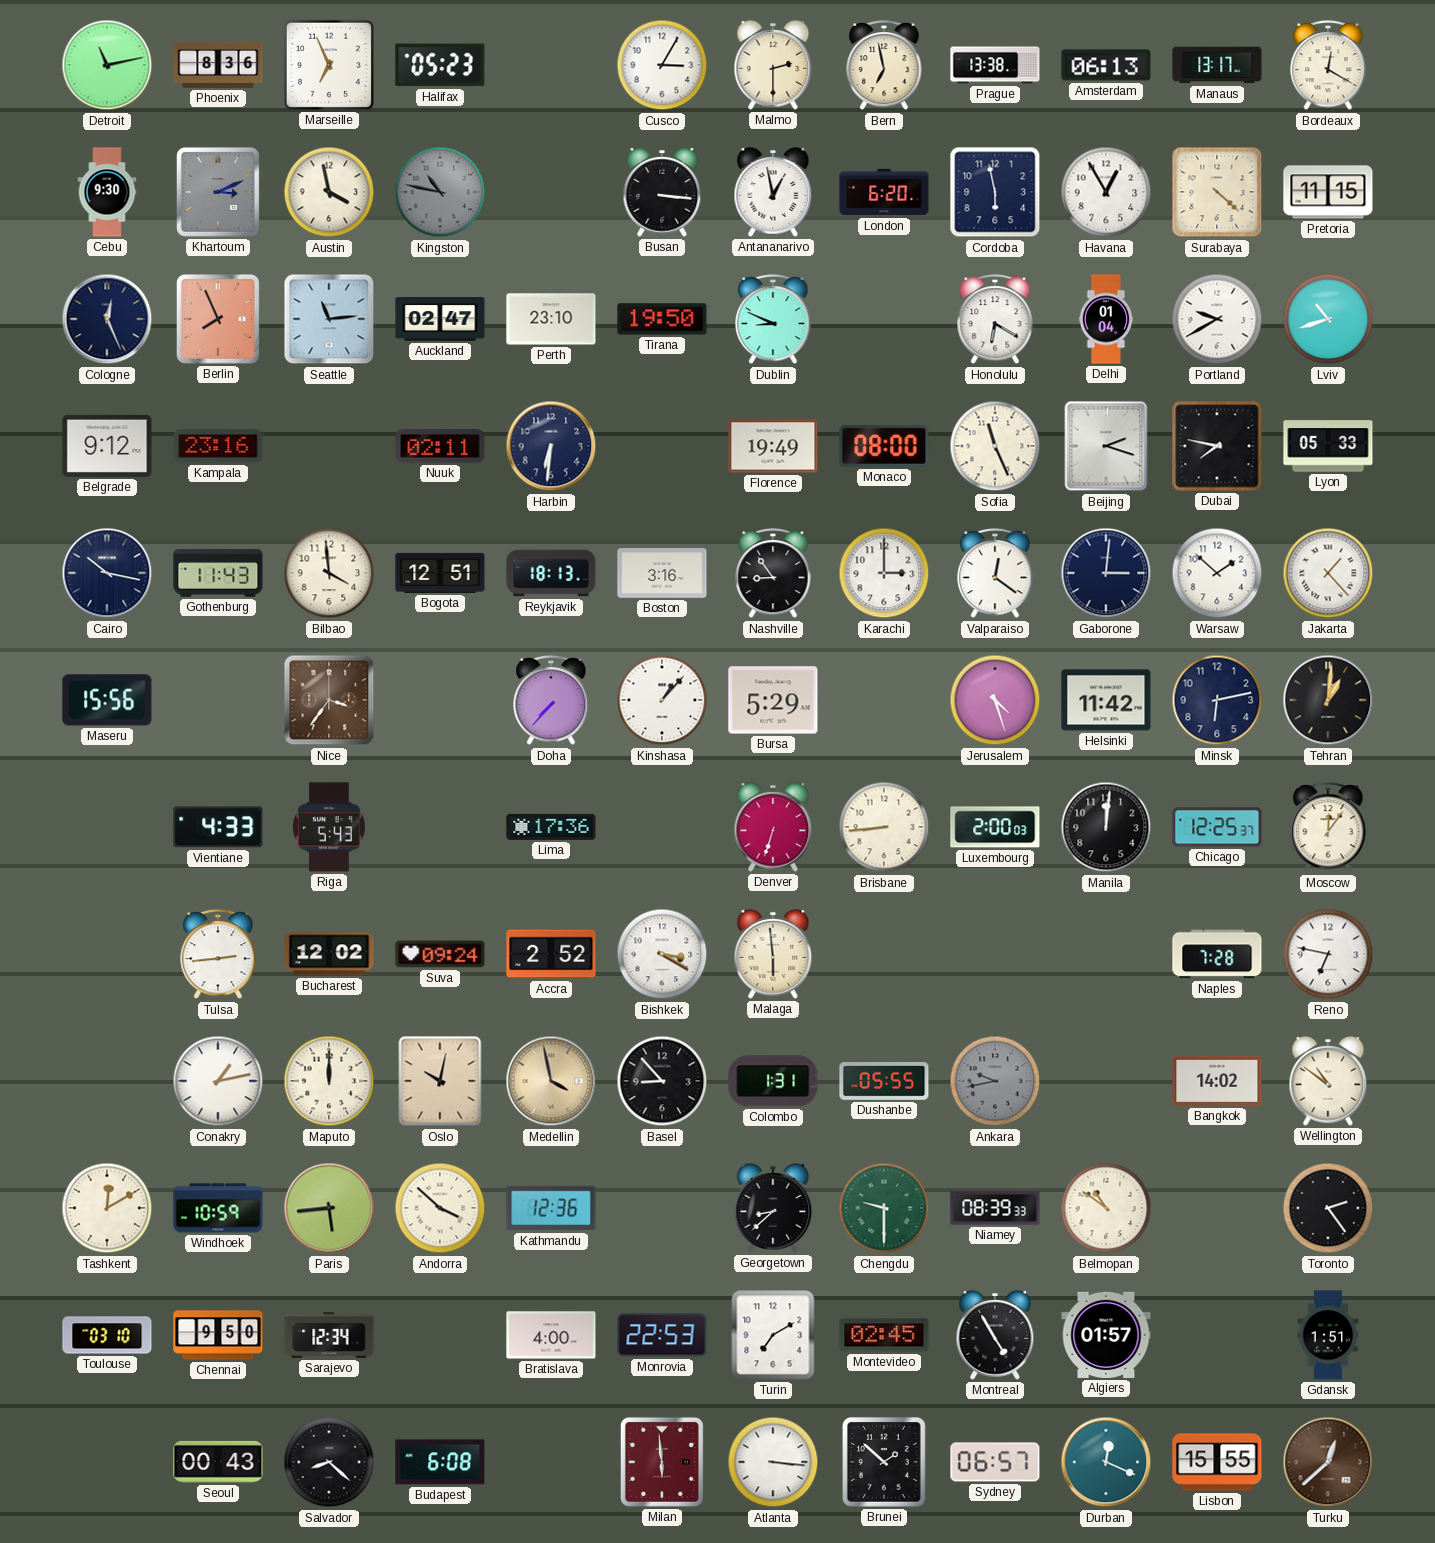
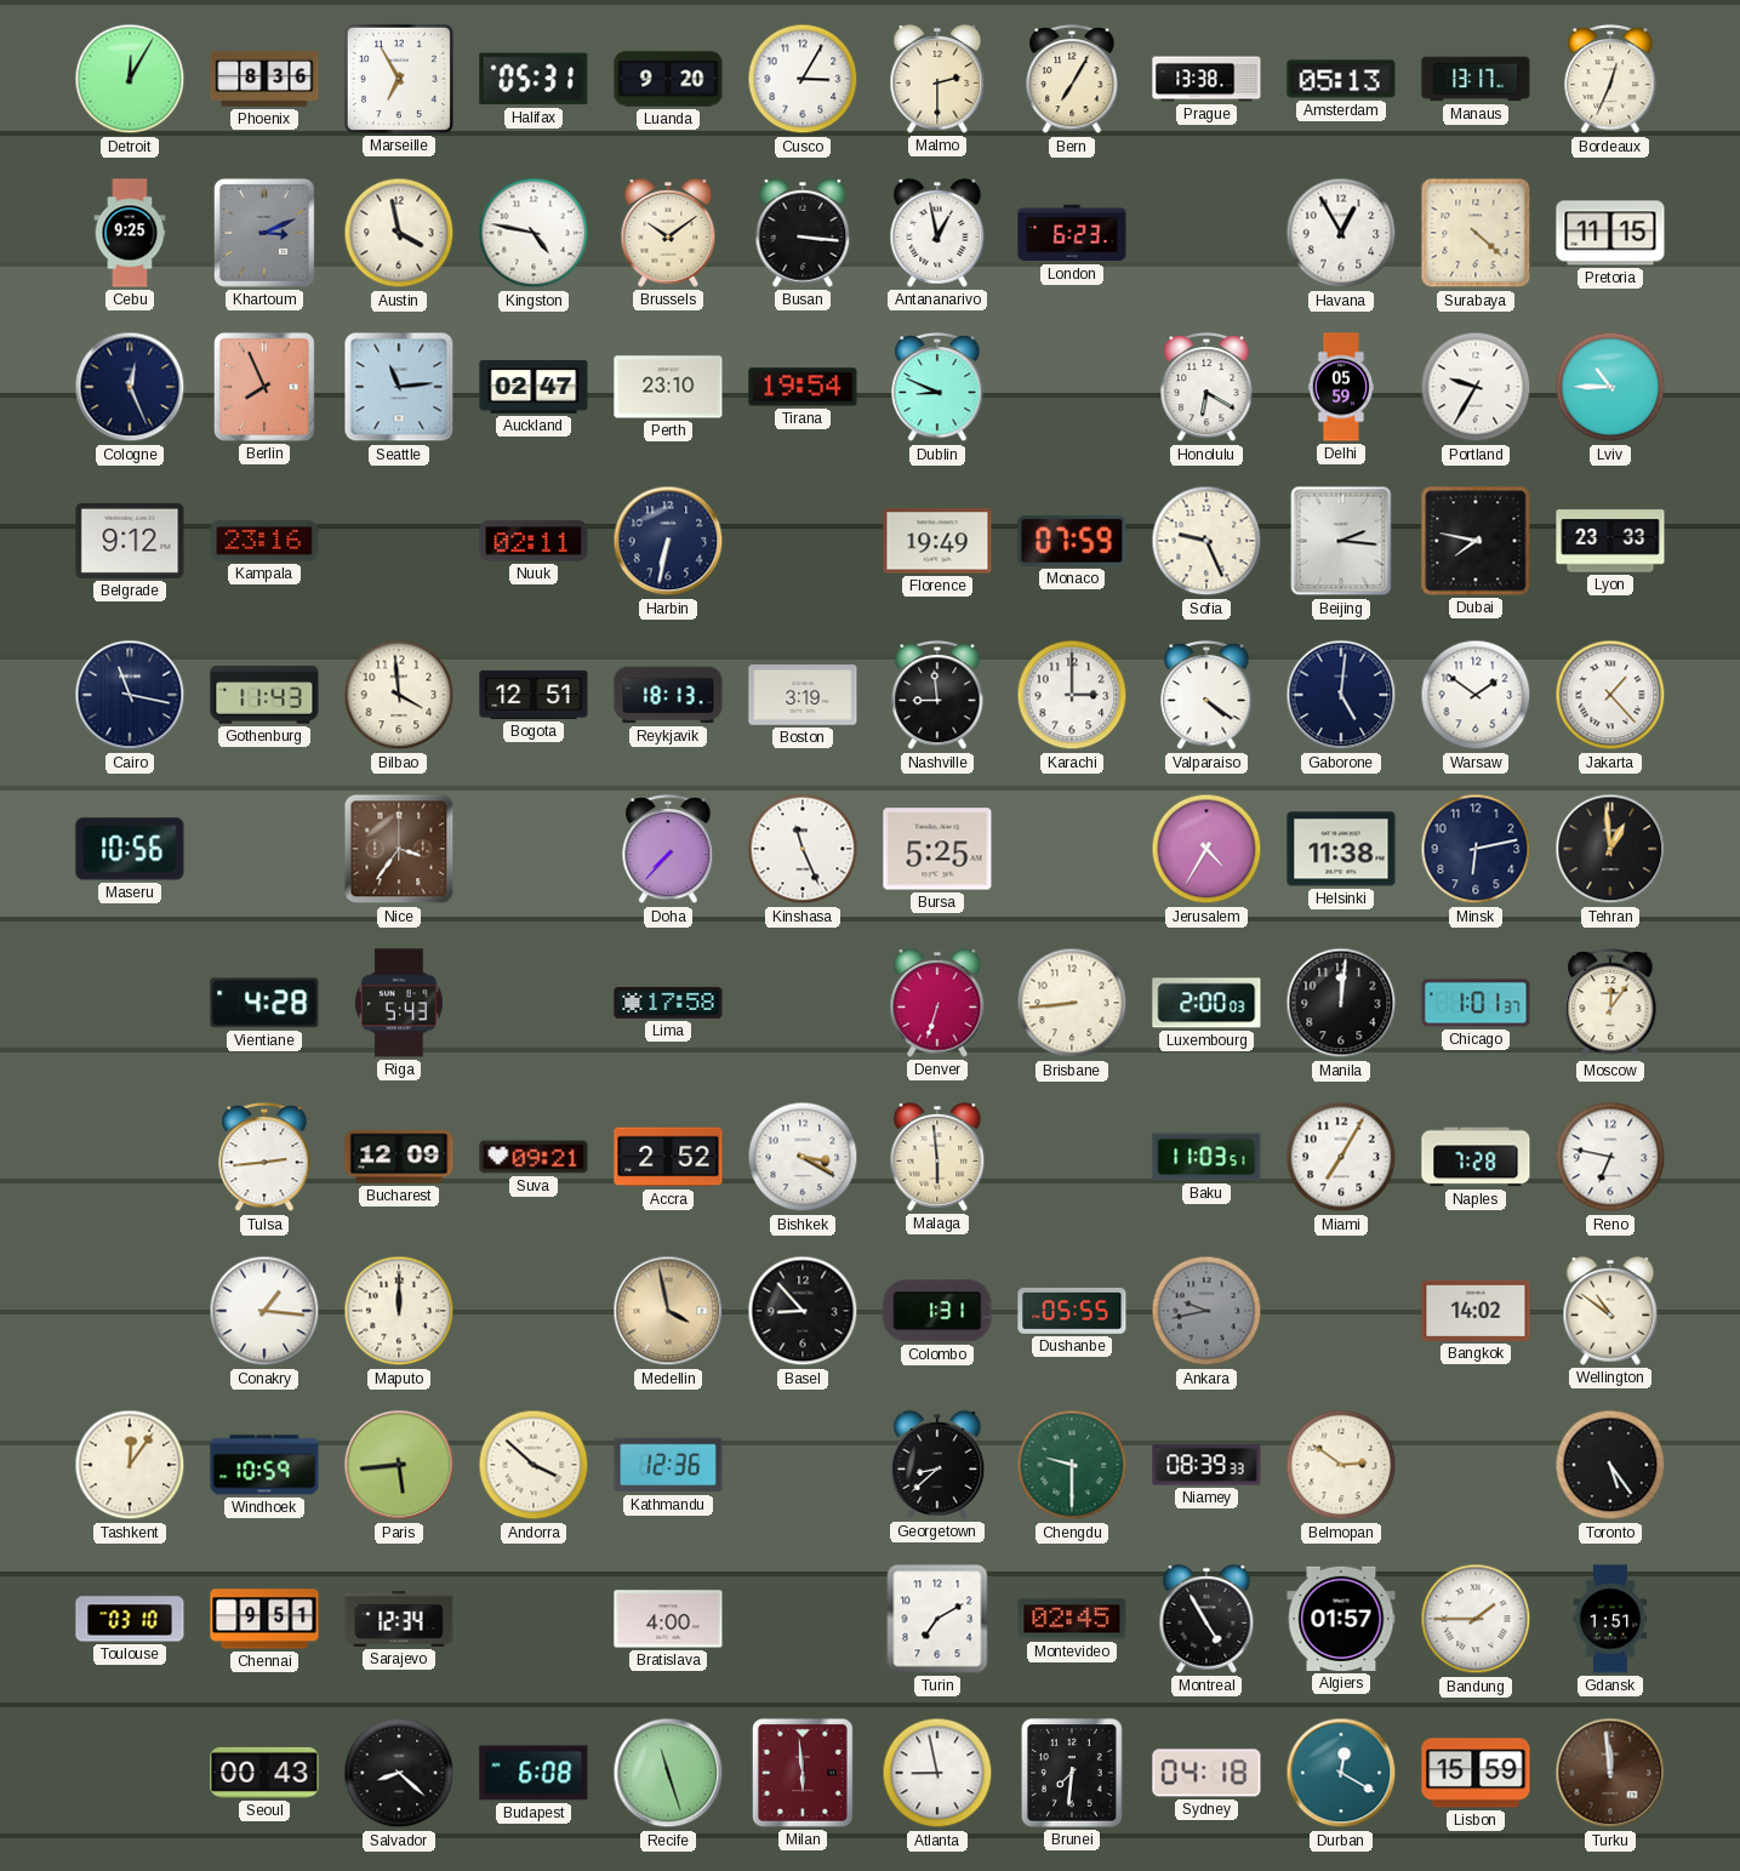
Detroit: 11:13 -> 12:05 (130, 79)
Marseille: 6:56 -> 6:55 (399, 79)
Halifax: 05:23 -> 05:31 (534, 79)
Luanda: none -> 9:20 (668, 79)
Bern: 6:58 -> 7:05 (1072, 79)
Amsterdam: 06:13 -> 05:13 (1341, 79)
Bordeaux: 12:20 -> 12:34 (1610, 79)
Cebu: 9:30 -> 9:25 (130, 233)
Kingston: 10:47 -> 4:47 (534, 233)
Kingston dial: grey -> white (534, 233)
Brussels: none -> 10:09 (668, 233)
London: 6:20 -> 6:23 (1072, 233)
Cordoba: 5:58 -> none (995, 192)
Tirana: 19:50 -> 19:54 (803, 387)
Delhi: 01:04 -> 05:59 (1341, 387)
Portland: 9:40 -> 9:35 (1476, 387)
Lviv: 10:42 -> 10:45 (1610, 387)
Harbin: 6:31 -> 6:32 (668, 541)
Monaco: 08:00 -> 07:59 (1072, 541)
Sofia: 11:26 -> 9:26 (1206, 541)
Beijing: 2:18 -> 2:16 (1341, 541)
Lyon: 05:33 -> 23:33 (1610, 541)
Cairo: 10:17 -> 11:17 (130, 695)
Boston: 3:16 -> 3:19 (803, 696)
Nashville: 8:54 -> 8:59 (937, 695)
Valparaiso: 12:21 -> 4:21 (1206, 695)
Gaborone: 3:01 -> 5:01 (1341, 695)
Warsaw: 1:52 -> 1:51 (1476, 695)
Maseru: 15:56 -> 10:56 (130, 849)
Kinshasa: 1:07 -> 11:26 (803, 849)
Bursa: 5:29 -> 5:25 (937, 849)
Jerusalem: 4:27 -> 4:35 (1206, 849)
Helsinki: 11:42 -> 11:38 (1341, 849)
Tehran: 1:01 -> 12:59 (1610, 849)
Vientiane: 4:33 -> 4:28 (264, 1003)
Lima: 17:36 -> 17:58 (668, 1003)
Chicago: 12:25 -> 1:01 (1476, 1003)
Bucharest: 12:02 -> 12:09 (399, 1157)
Suva: 09:24 -> 09:21 (534, 1157)
Baku: none -> 11:03 (1206, 1157)
Miami: none -> 7:05 (1341, 1157)
Conakry: 1:13 -> 1:16 (264, 1311)
Oslo: 10:02 -> none (440, 1081)
Tashkent: 12:10 -> 12:06 (130, 1465)
Belmopan: 10:51 -> 2:51 (1341, 1465)
Toronto: 2:24 -> 5:24 (1610, 1465)
Chennai: 9:50 -> 9:51 (264, 1619)
Monrovia: 22:53 -> none (662, 1335)
Bandung: none -> 1:45 (1476, 1619)
Recife: none -> 11:27 (668, 1773)
Atlanta: 3:16 -> 8:58 (937, 1773)
Brunei: 1:52 -> 7:31 (1072, 1773)
Sydney: 06:57 -> 04:18 (1206, 1773)
Durban: 12:19 -> 12:20 (1341, 1773)
Lisbon: 15:55 -> 15:59 (1476, 1773)
Turku: 12:38 -> 11:59 (1610, 1773)
